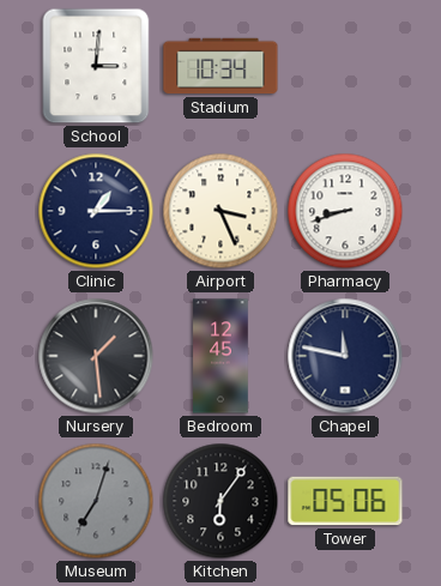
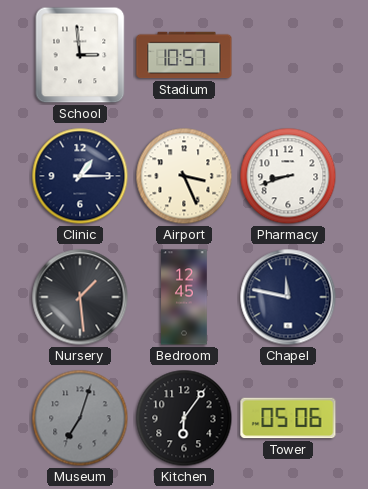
School: 3:01 -> 2:59 (80, 55)
Stadium: 10:34 -> 10:57 (184, 55)
